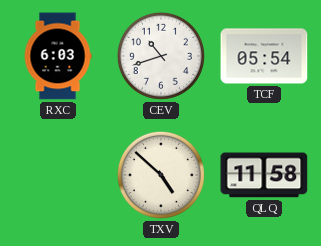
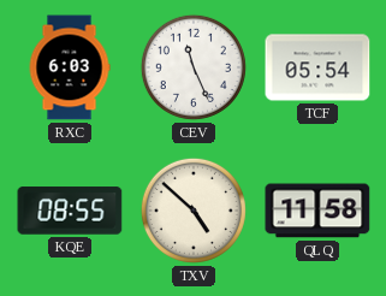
CEV: 10:42 -> 11:26 (194, 67)
KQE: none -> 08:55 (70, 211)
